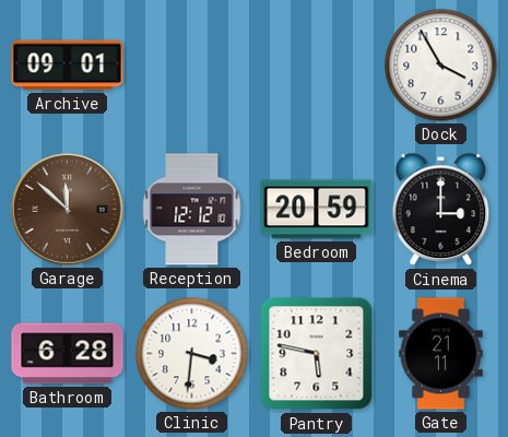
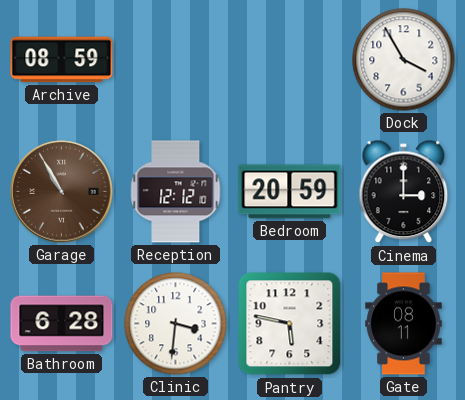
Archive: 09:01 -> 08:59 (62, 60)
Garage: 11:52 -> 10:55 (62, 192)
Gate: 21:11 -> 08:11 (404, 324)
